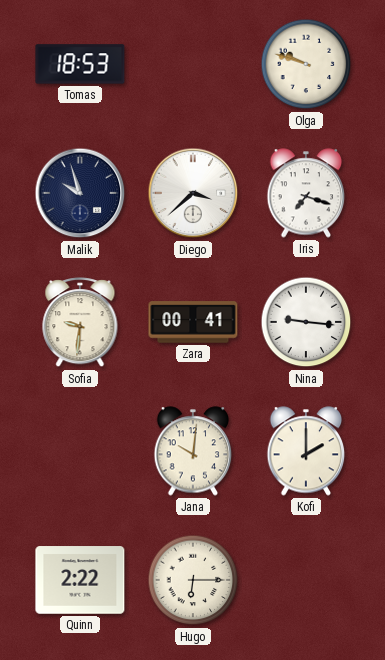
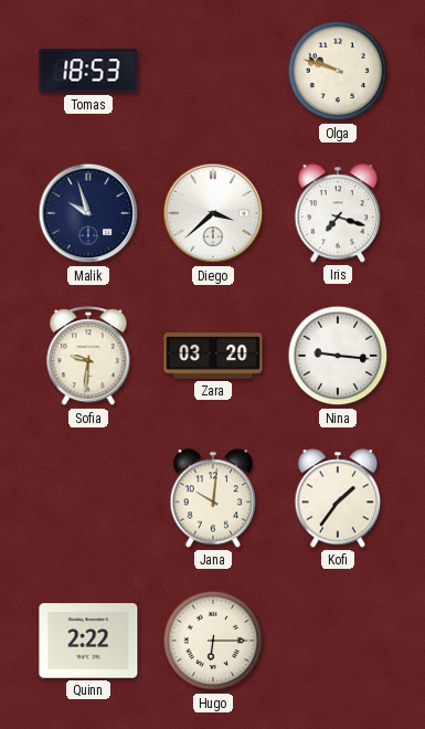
Zara: 00:41 -> 03:20 (213, 356)
Kofi: 2:00 -> 1:36 (338, 498)
